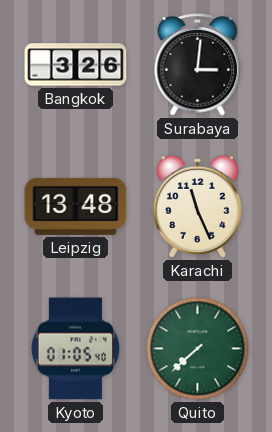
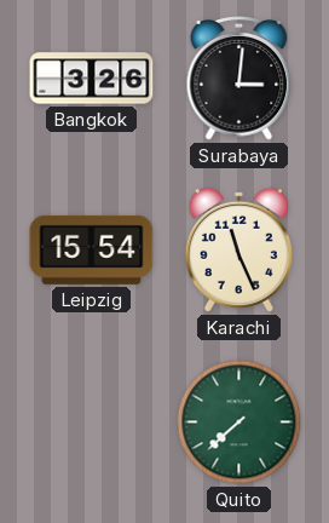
Leipzig: 13:48 -> 15:54 (92, 249)
Kyoto: 01:05 -> none (75, 349)
